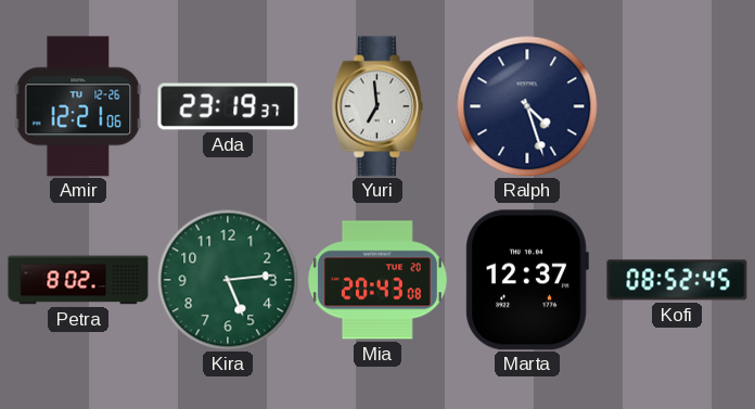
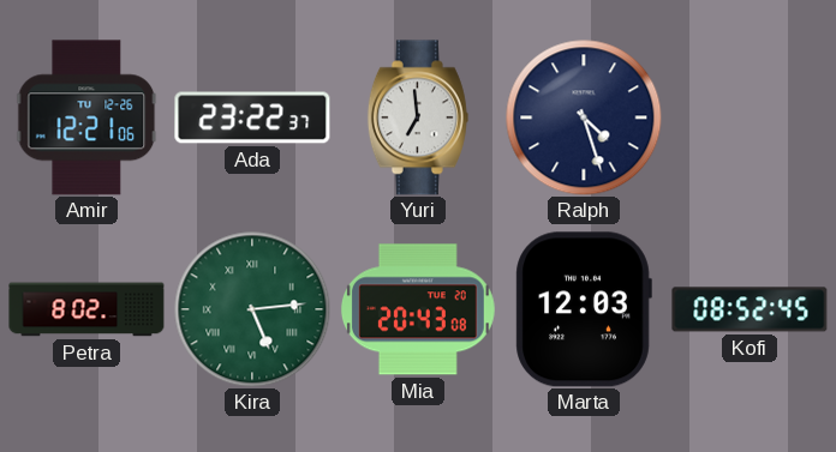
Ada: 23:19 -> 23:22 (252, 117)
Kira numerals: Arabic -> Roman (252, 309)
Marta: 12:37 -> 12:03 (584, 309)
